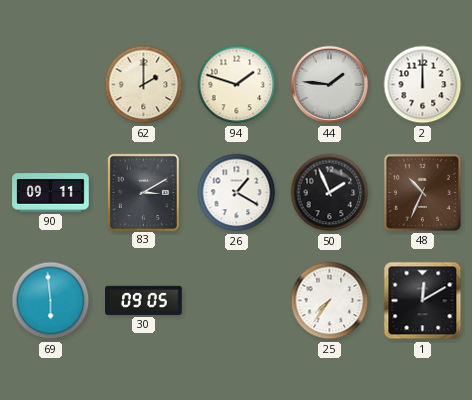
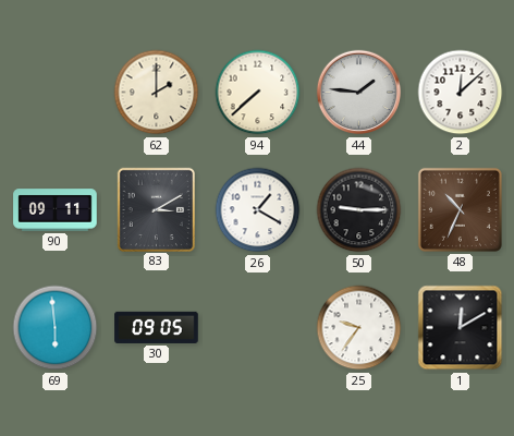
94: 1:48 -> 7:38 (258, 93)
2: 12:00 -> 12:08 (461, 93)
50: 1:56 -> 9:15 (359, 210)
25: 7:36 -> 9:36 (359, 328)
